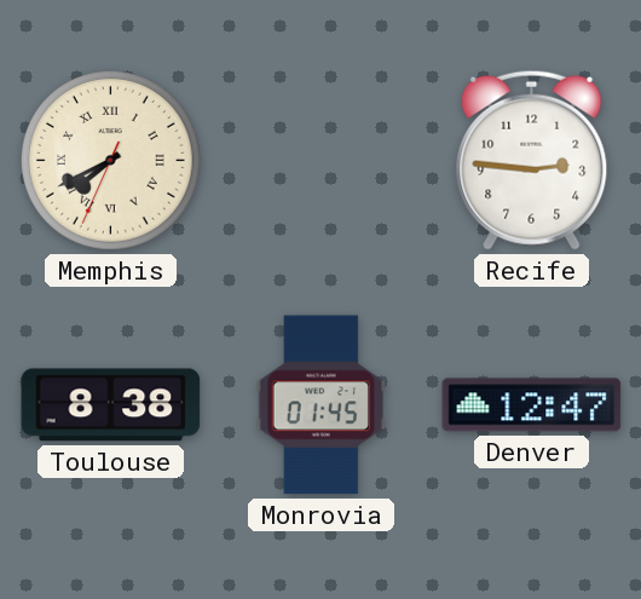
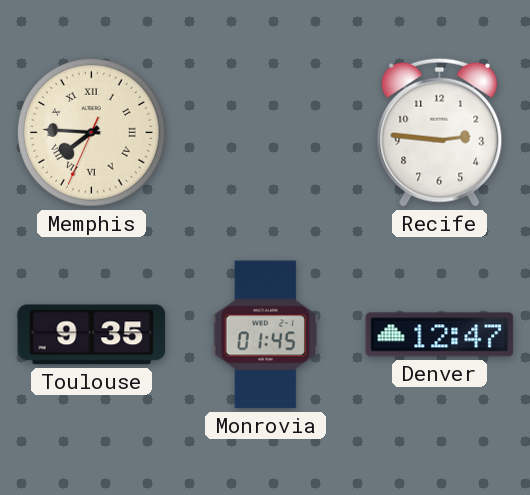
Memphis: 7:40 -> 7:45 (91, 132)
Toulouse: 8:38 -> 9:35 (92, 335)
